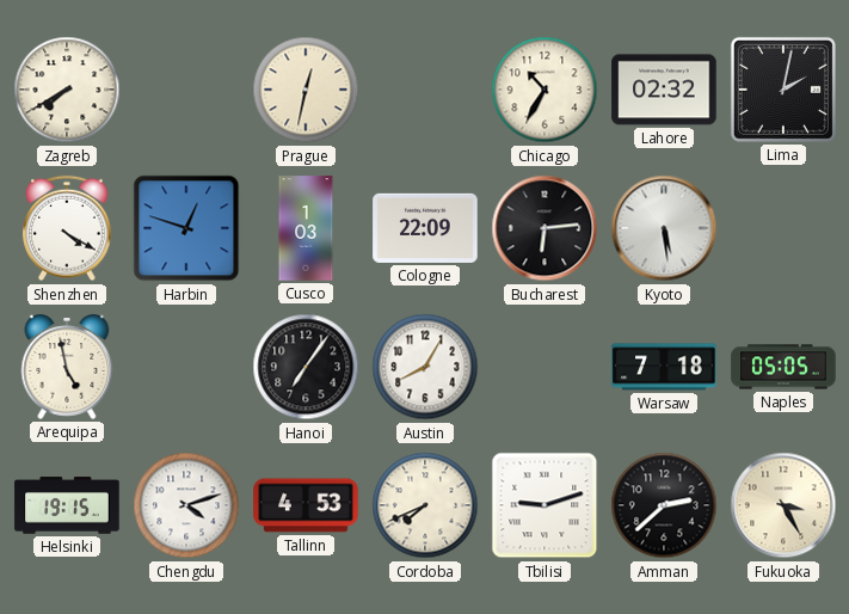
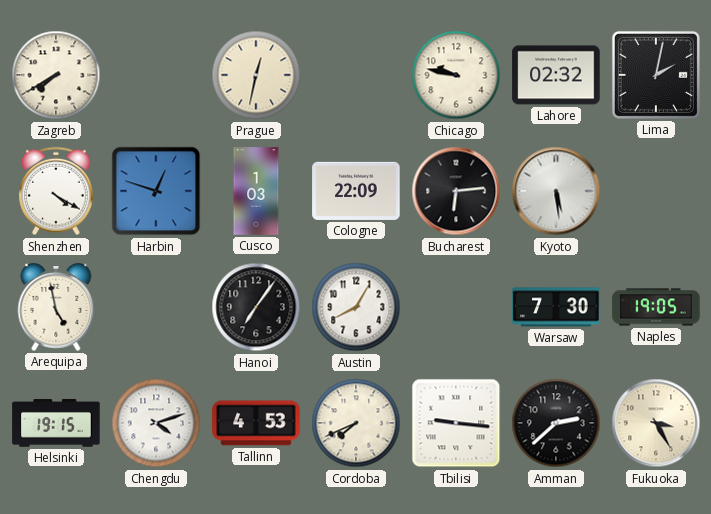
Chicago: 10:35 -> 9:47 (456, 75)
Warsaw: 7:18 -> 7:30 (556, 307)
Naples: 05:05 -> 19:05 (656, 307)
Tbilisi: 9:12 -> 9:16 (456, 423)
